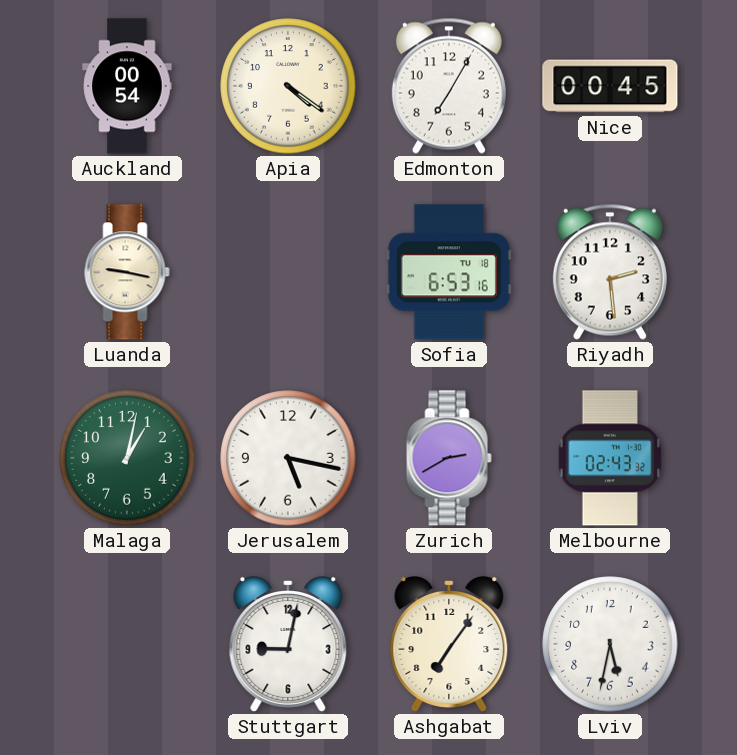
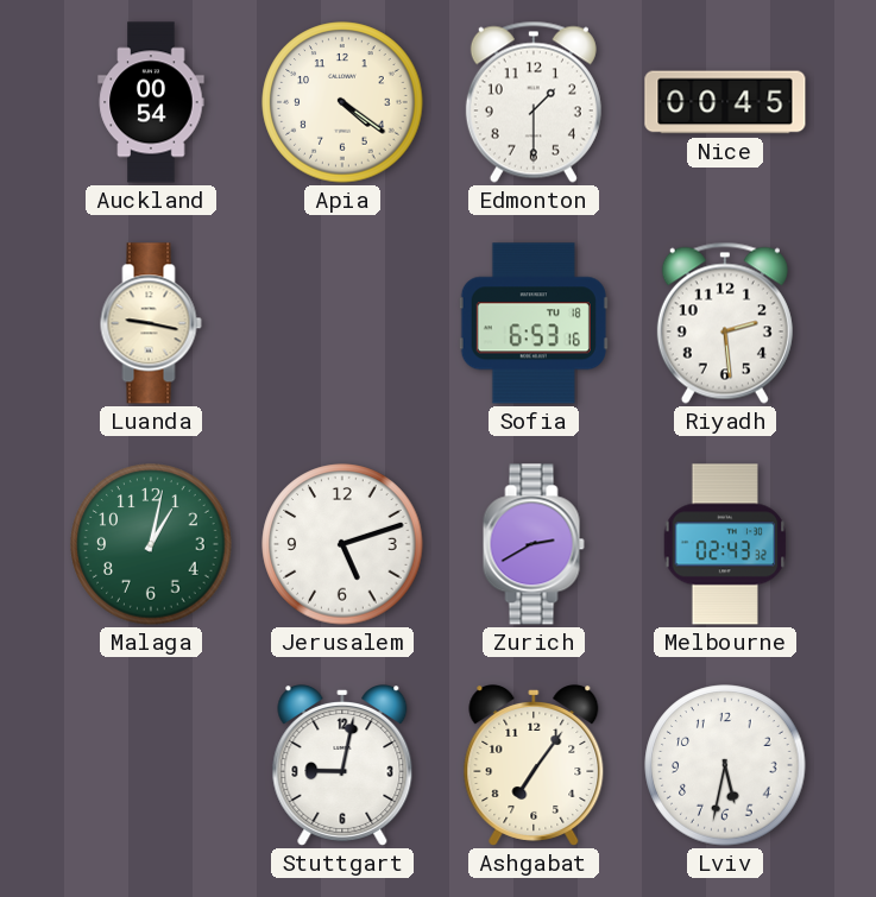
Edmonton: 7:05 -> 1:30 (534, 102)
Jerusalem: 5:17 -> 5:12 (342, 544)
